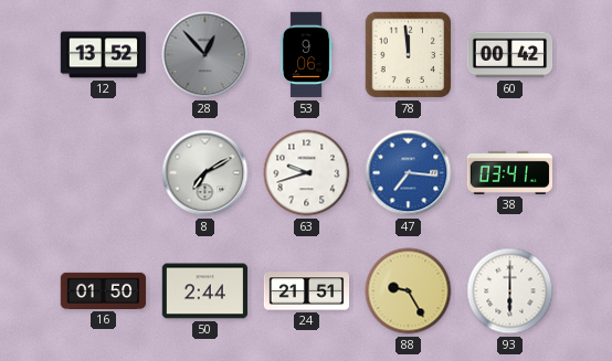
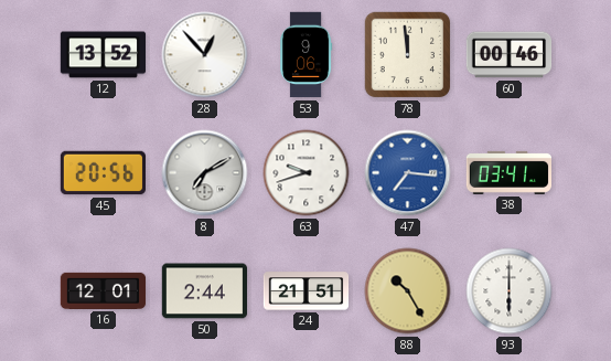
28 dial: grey -> white (205, 55)
60: 00:42 -> 00:46 (510, 55)
45: none -> 20:56 (103, 173)
16: 01:50 -> 12:01 (104, 290)
88: 9:25 -> 10:25 (408, 291)
